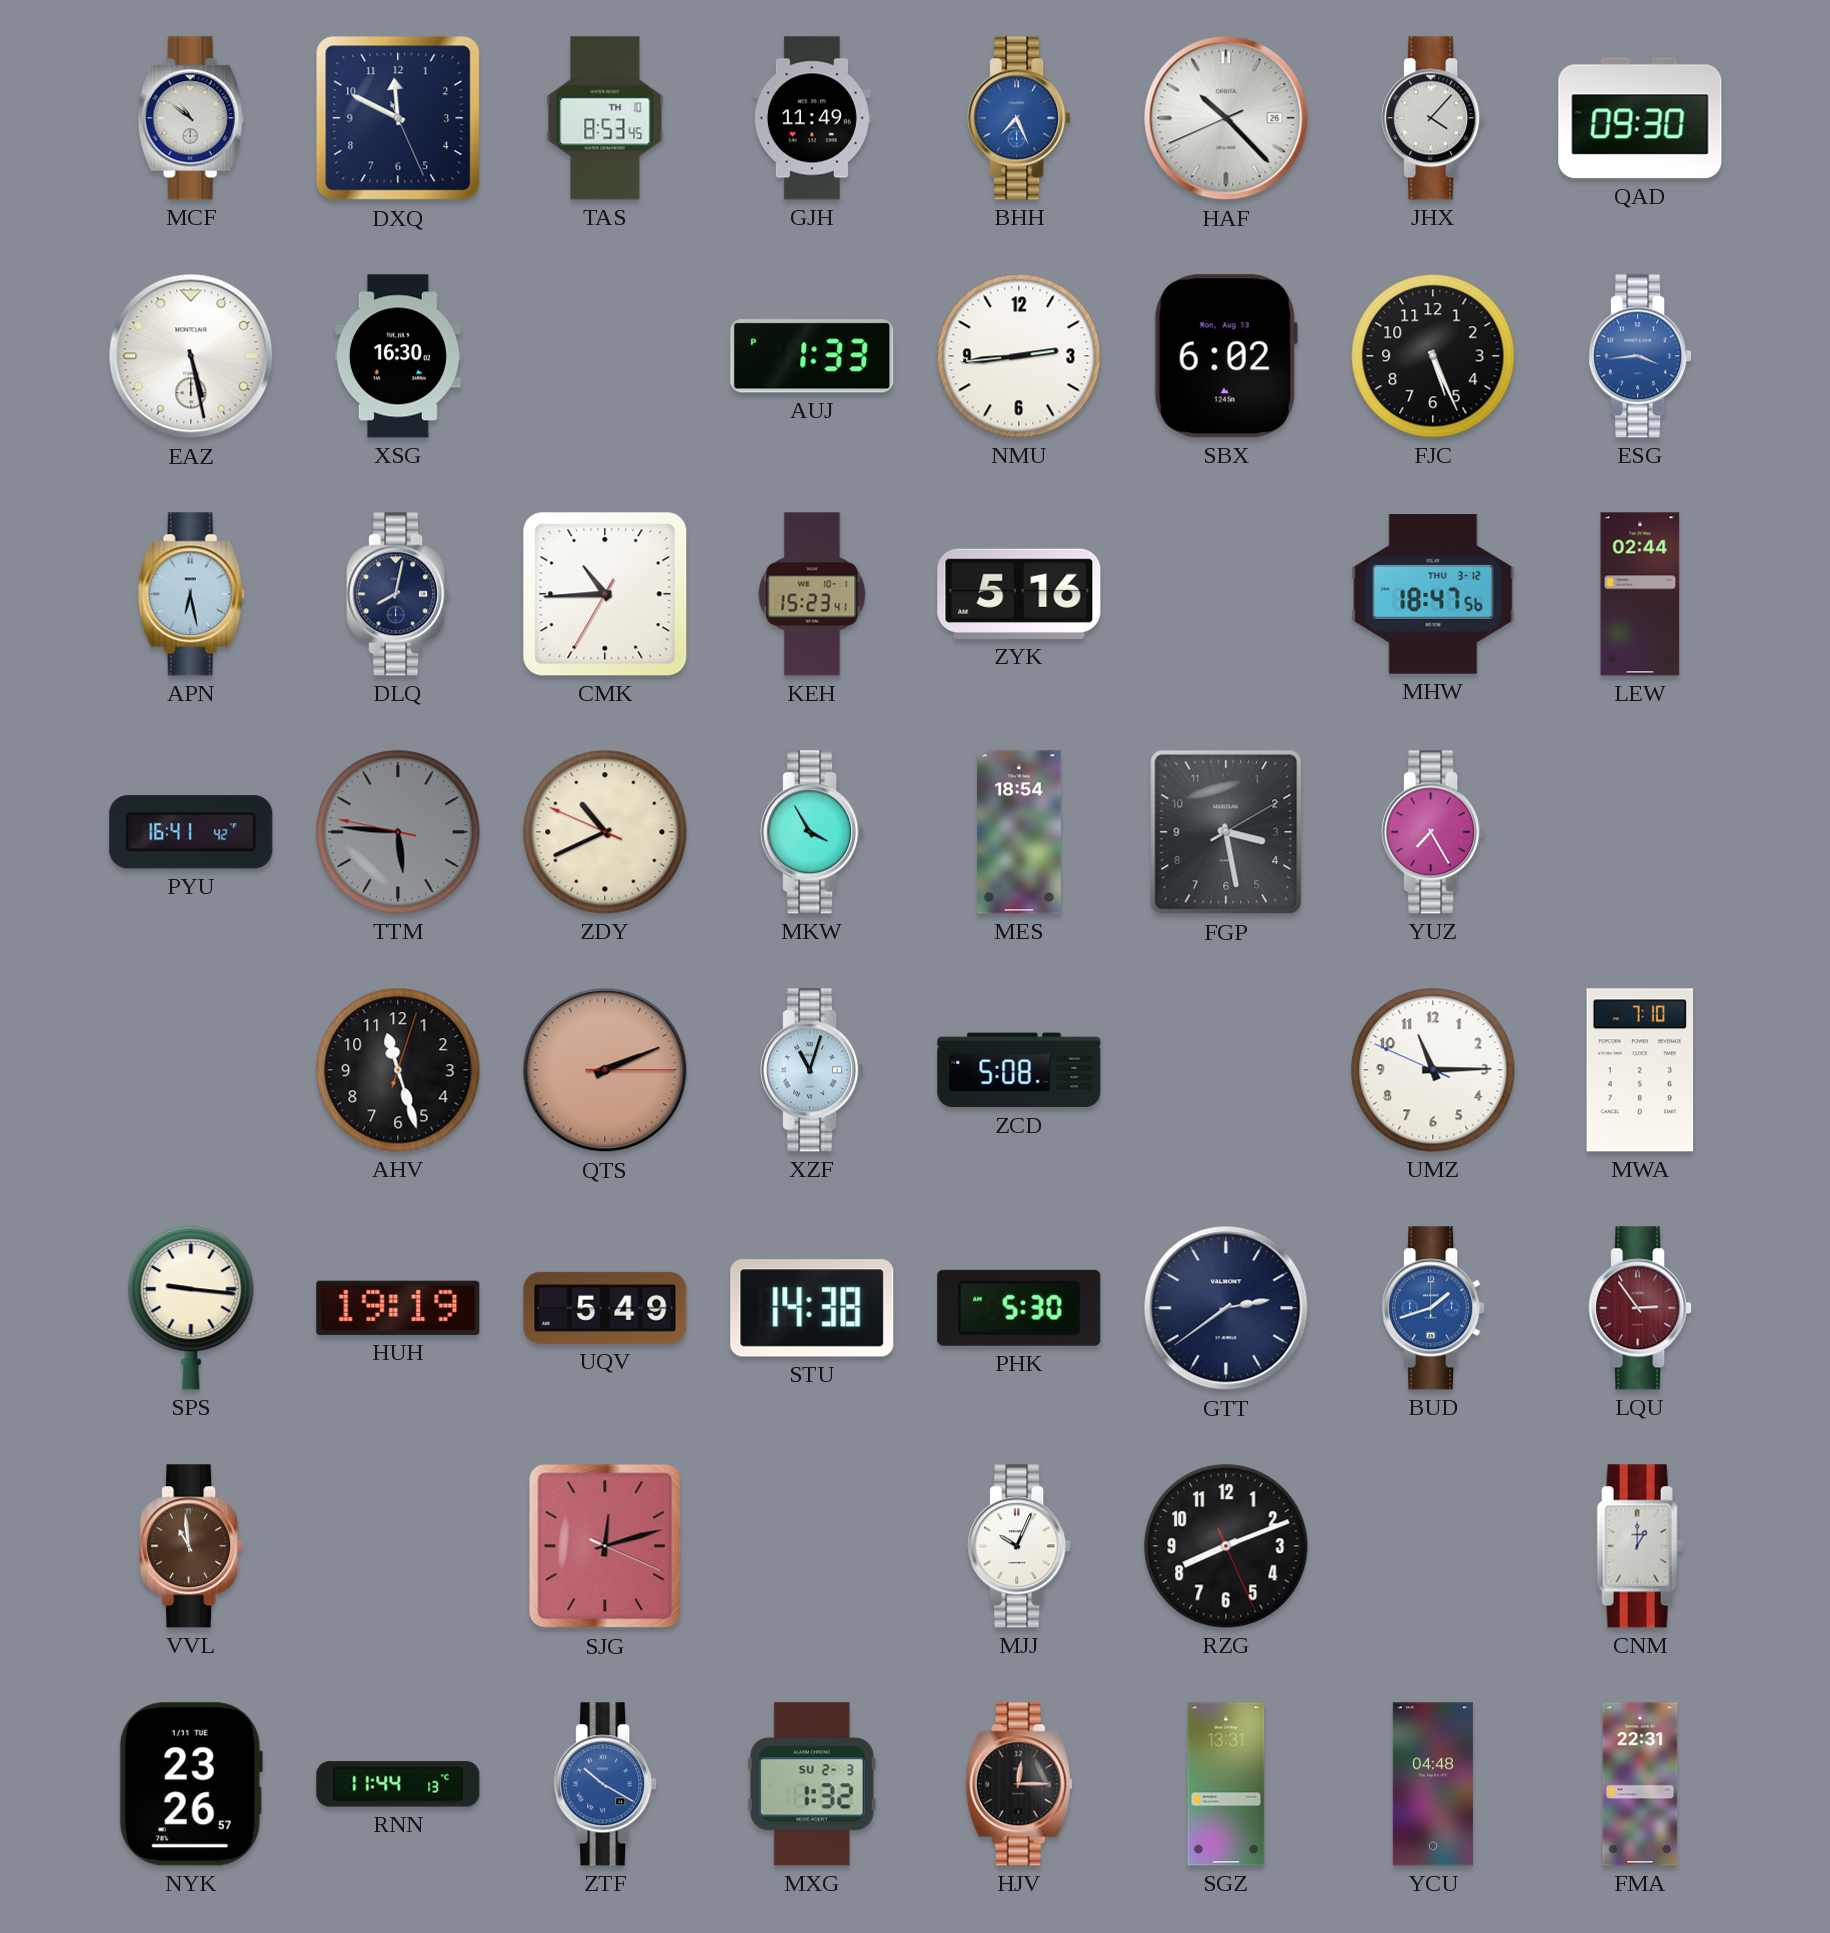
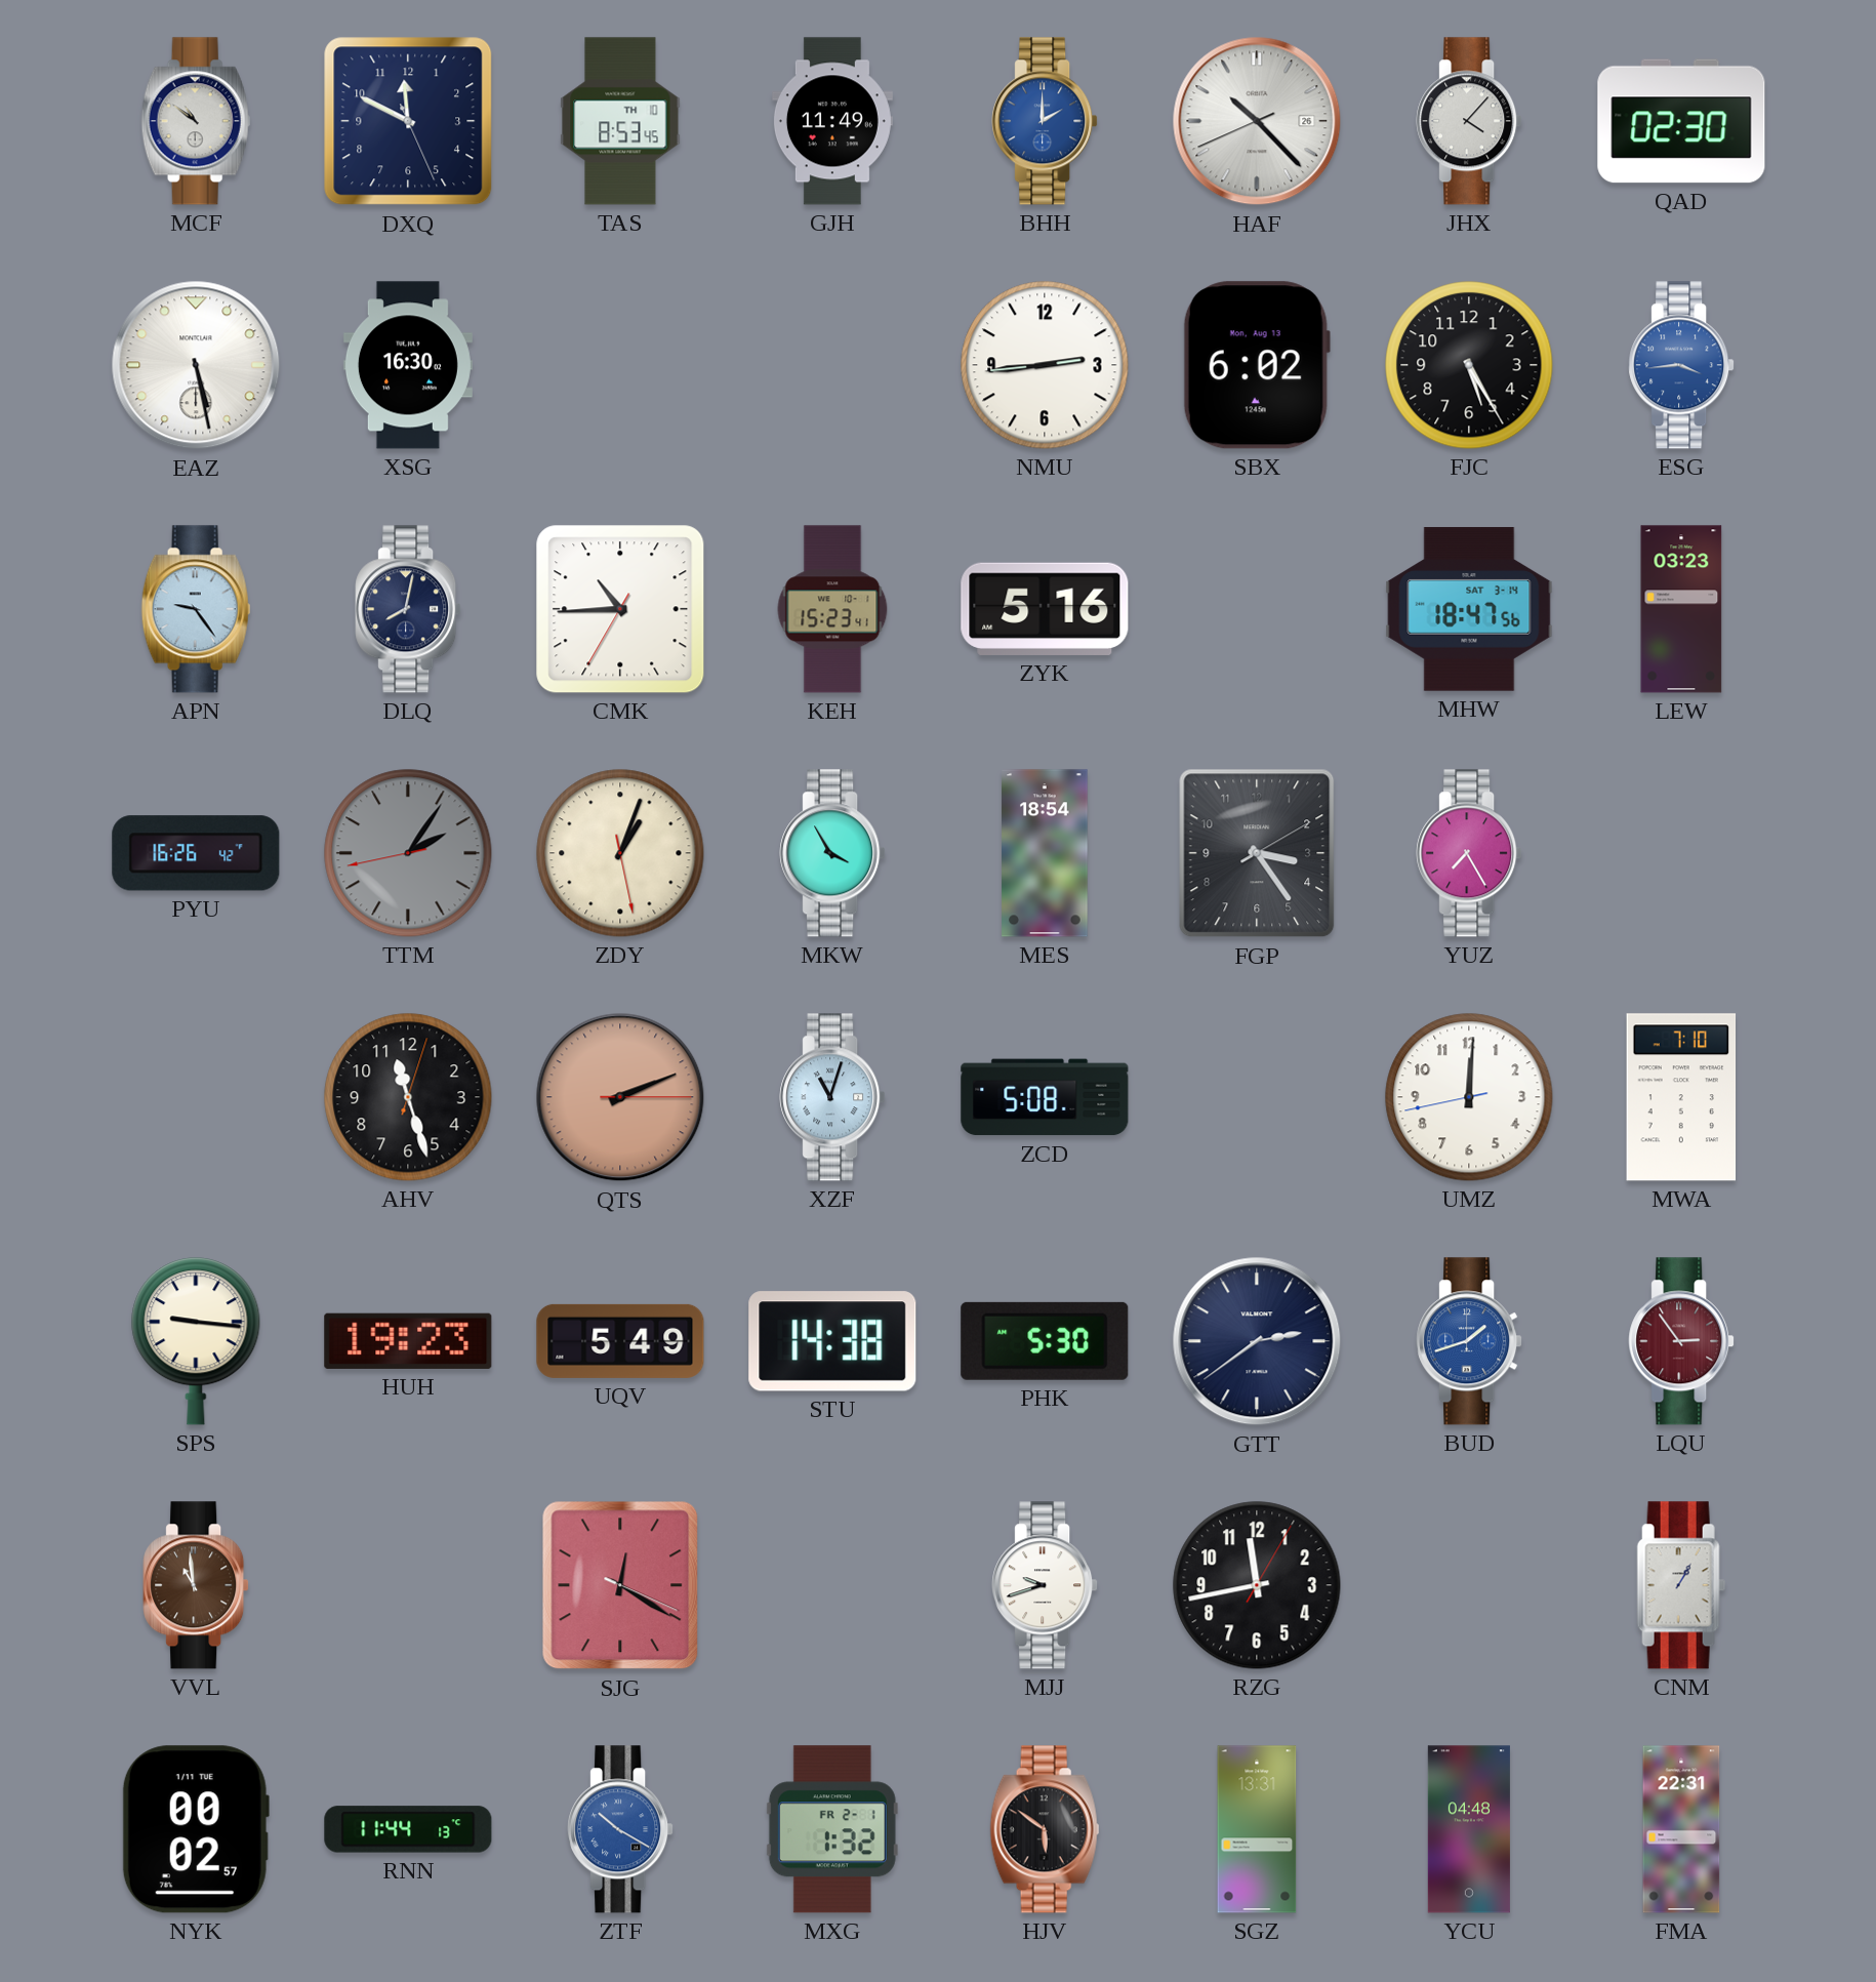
BHH: 7:26 -> 2:00 (1045, 121)
QAD: 09:30 -> 02:30 (1681, 121)
AUJ: 1:33 -> none (812, 356)
FJC: 5:26 -> 5:25 (1469, 365)
APN: 6:28 -> 9:24 (196, 609)
MHW date: THU 3-12 -> SAT 3-14 (1469, 609)
LEW: 02:44 -> 03:23 (1681, 609)
PYU: 16:41 -> 16:26 (196, 853)
TTM: 5:45 -> 2:05 (408, 853)
ZDY: 10:40 -> 1:03 (620, 853)
FGP: 3:28 -> 3:24 (1257, 853)
UMZ: 11:14 -> 12:00 (1469, 1097)
HUH: 19:19 -> 19:23 (408, 1341)
SJG: 12:12 -> 12:20 (620, 1585)
MJJ: 10:04 -> 9:42 (1045, 1585)
RZG: 8:11 -> 11:43 (1257, 1585)
CNM: 1:00 -> 1:05 (1681, 1585)
NYK: 23:26 -> 00:02 (196, 1829)
MXG date: SU 2-3 -> FR 2-1 (832, 1829)
HJV: 12:15 -> 5:51 (1045, 1829)
